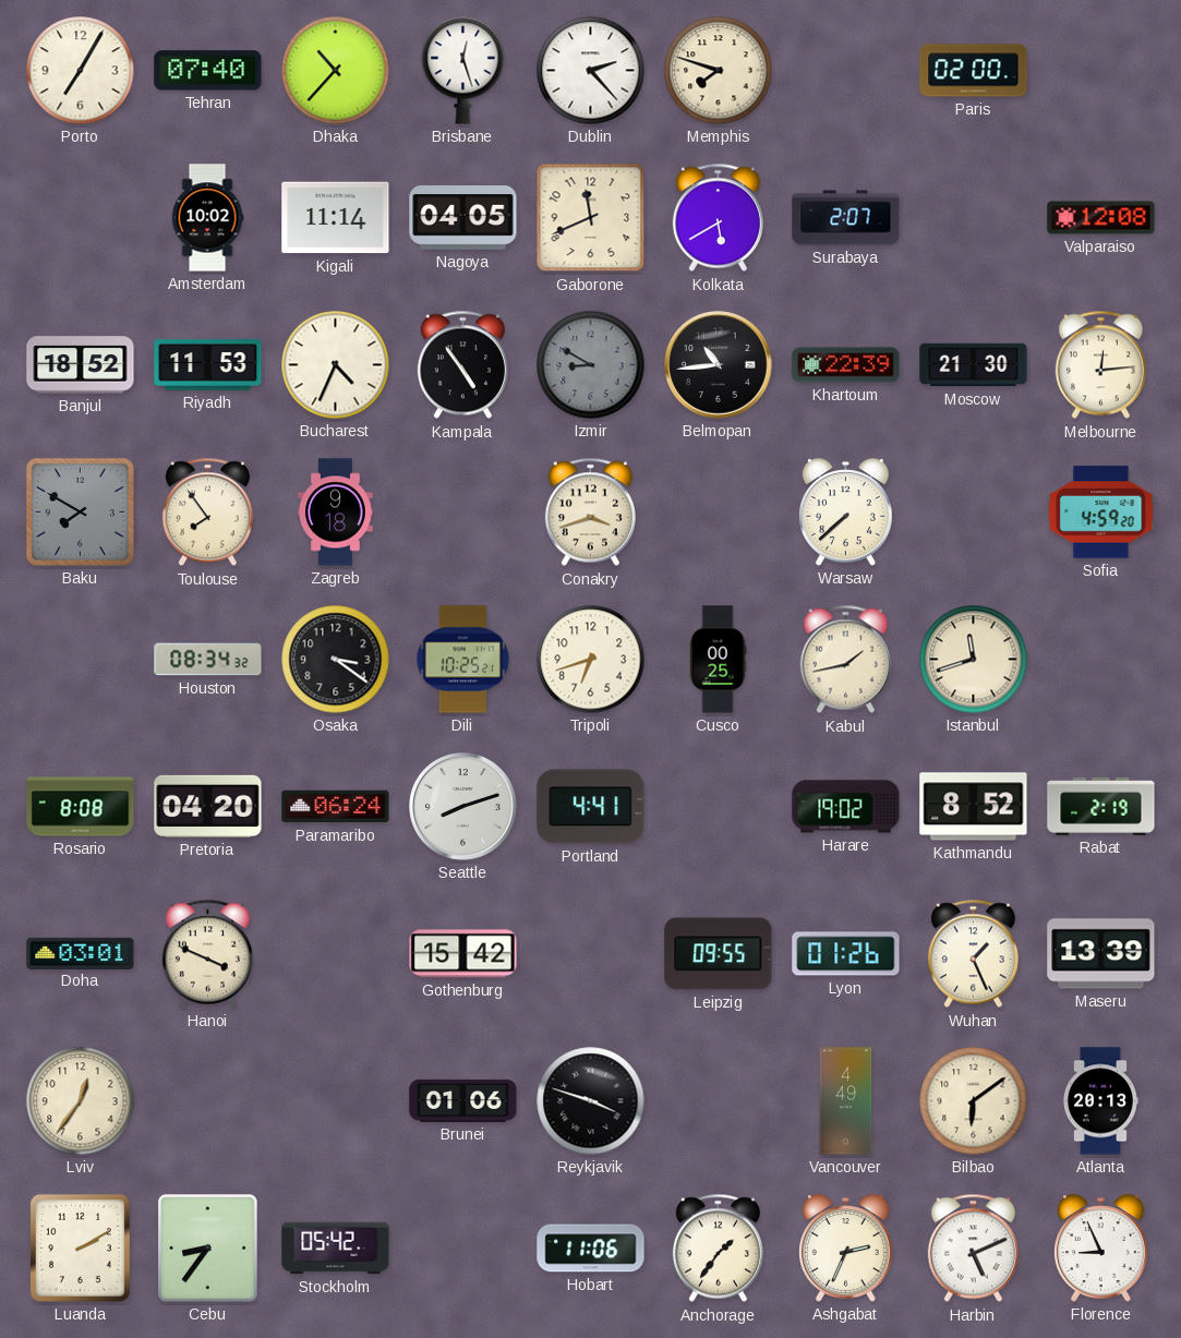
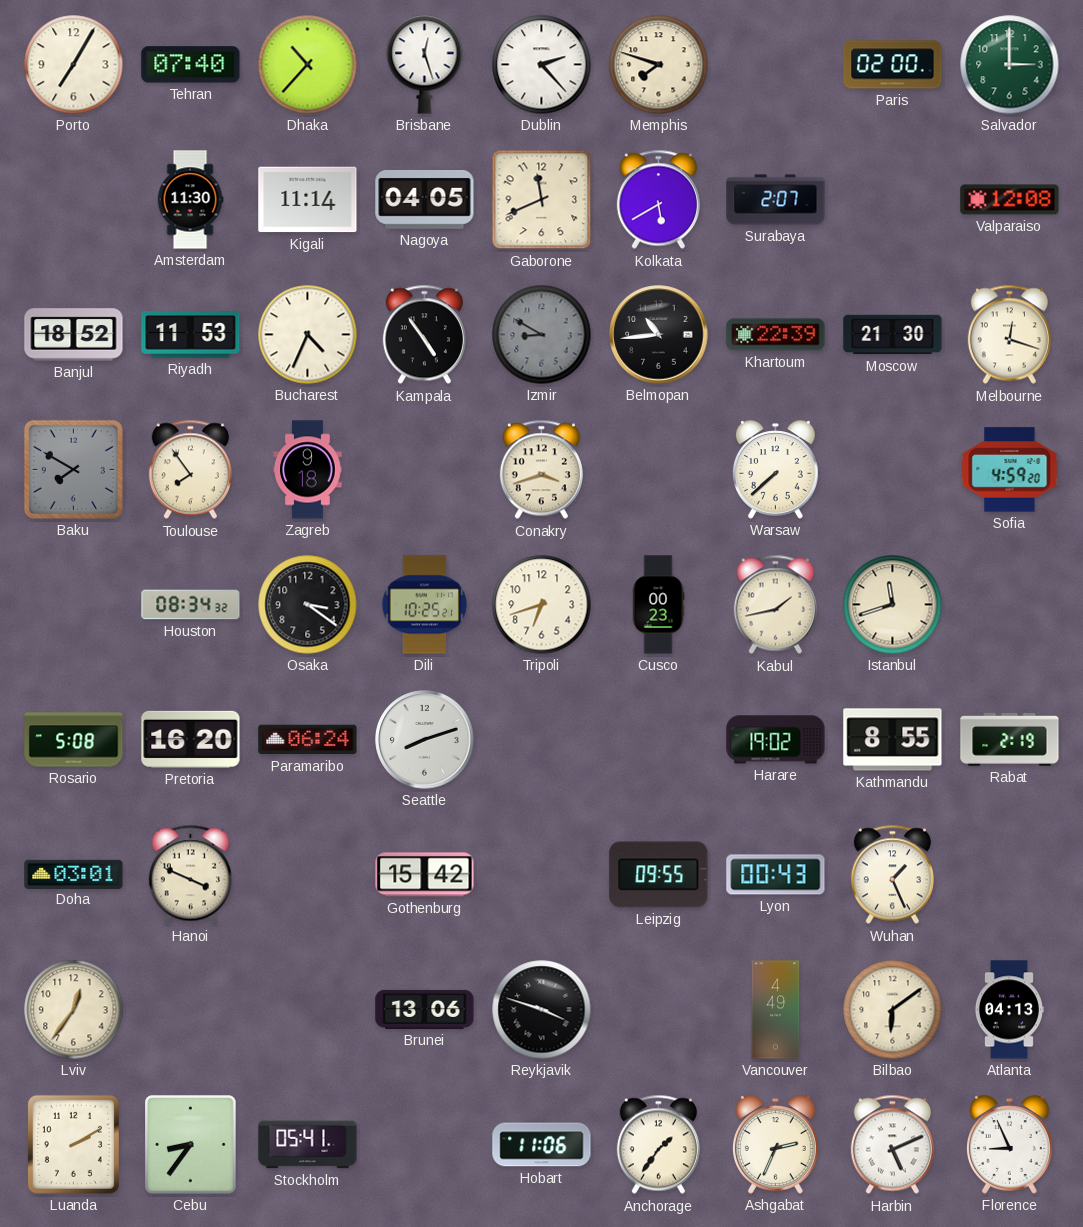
Salvador: none -> 3:00 (1010, 65)
Amsterdam: 10:02 -> 11:30 (190, 200)
Melbourne: 12:14 -> 12:18 (1009, 335)
Cusco: 00:25 -> 00:23 (658, 605)
Rosario: 8:08 -> 5:08 (74, 740)
Pretoria: 04:20 -> 16:20 (191, 739)
Portland: 4:41 -> none (591, 807)
Kathmandu: 8:52 -> 8:55 (893, 740)
Lyon: 01:26 -> 00:43 (776, 875)
Maseru: 13:39 -> none (1101, 954)
Brunei: 01:06 -> 13:06 (425, 1009)
Atlanta: 20:13 -> 04:13 (1009, 1010)
Stockholm: 05:42 -> 05:41 (308, 1145)
